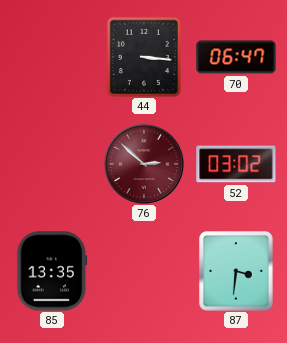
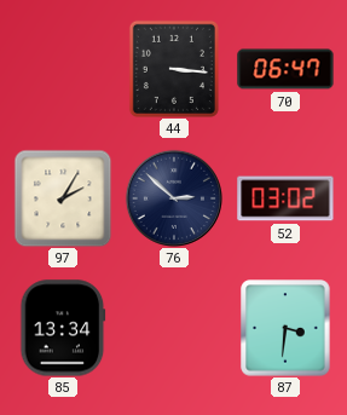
97: none -> 2:05 (63, 198)
76 dial: burgundy -> navy (174, 198)
85: 13:35 -> 13:34 (63, 328)
